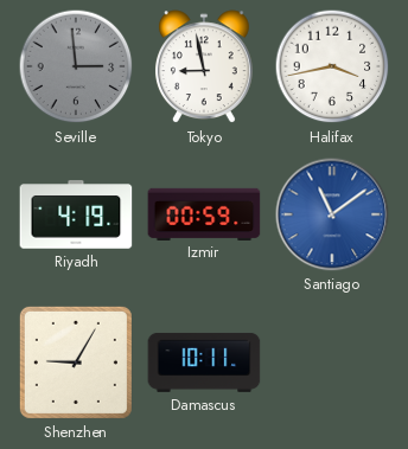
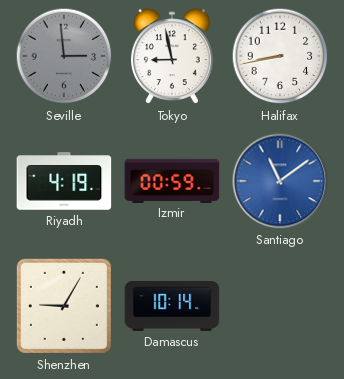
Halifax: 3:43 -> 8:43 (280, 56)
Damascus: 10:11 -> 10:14 (172, 306)
